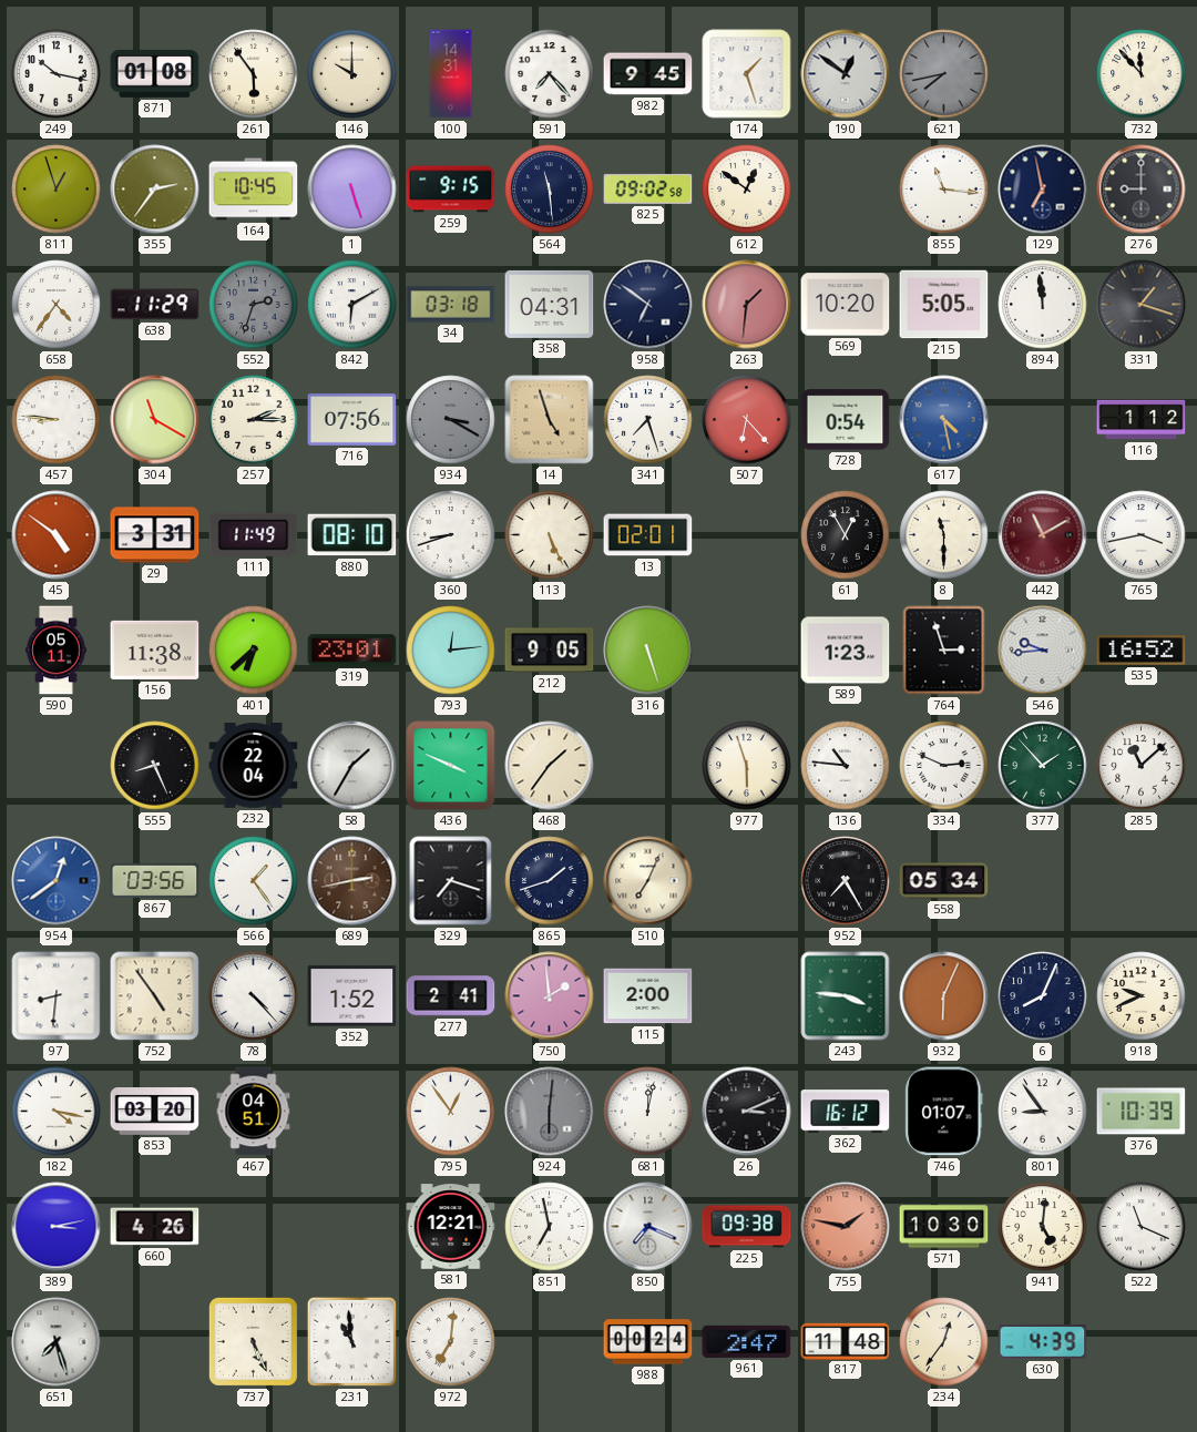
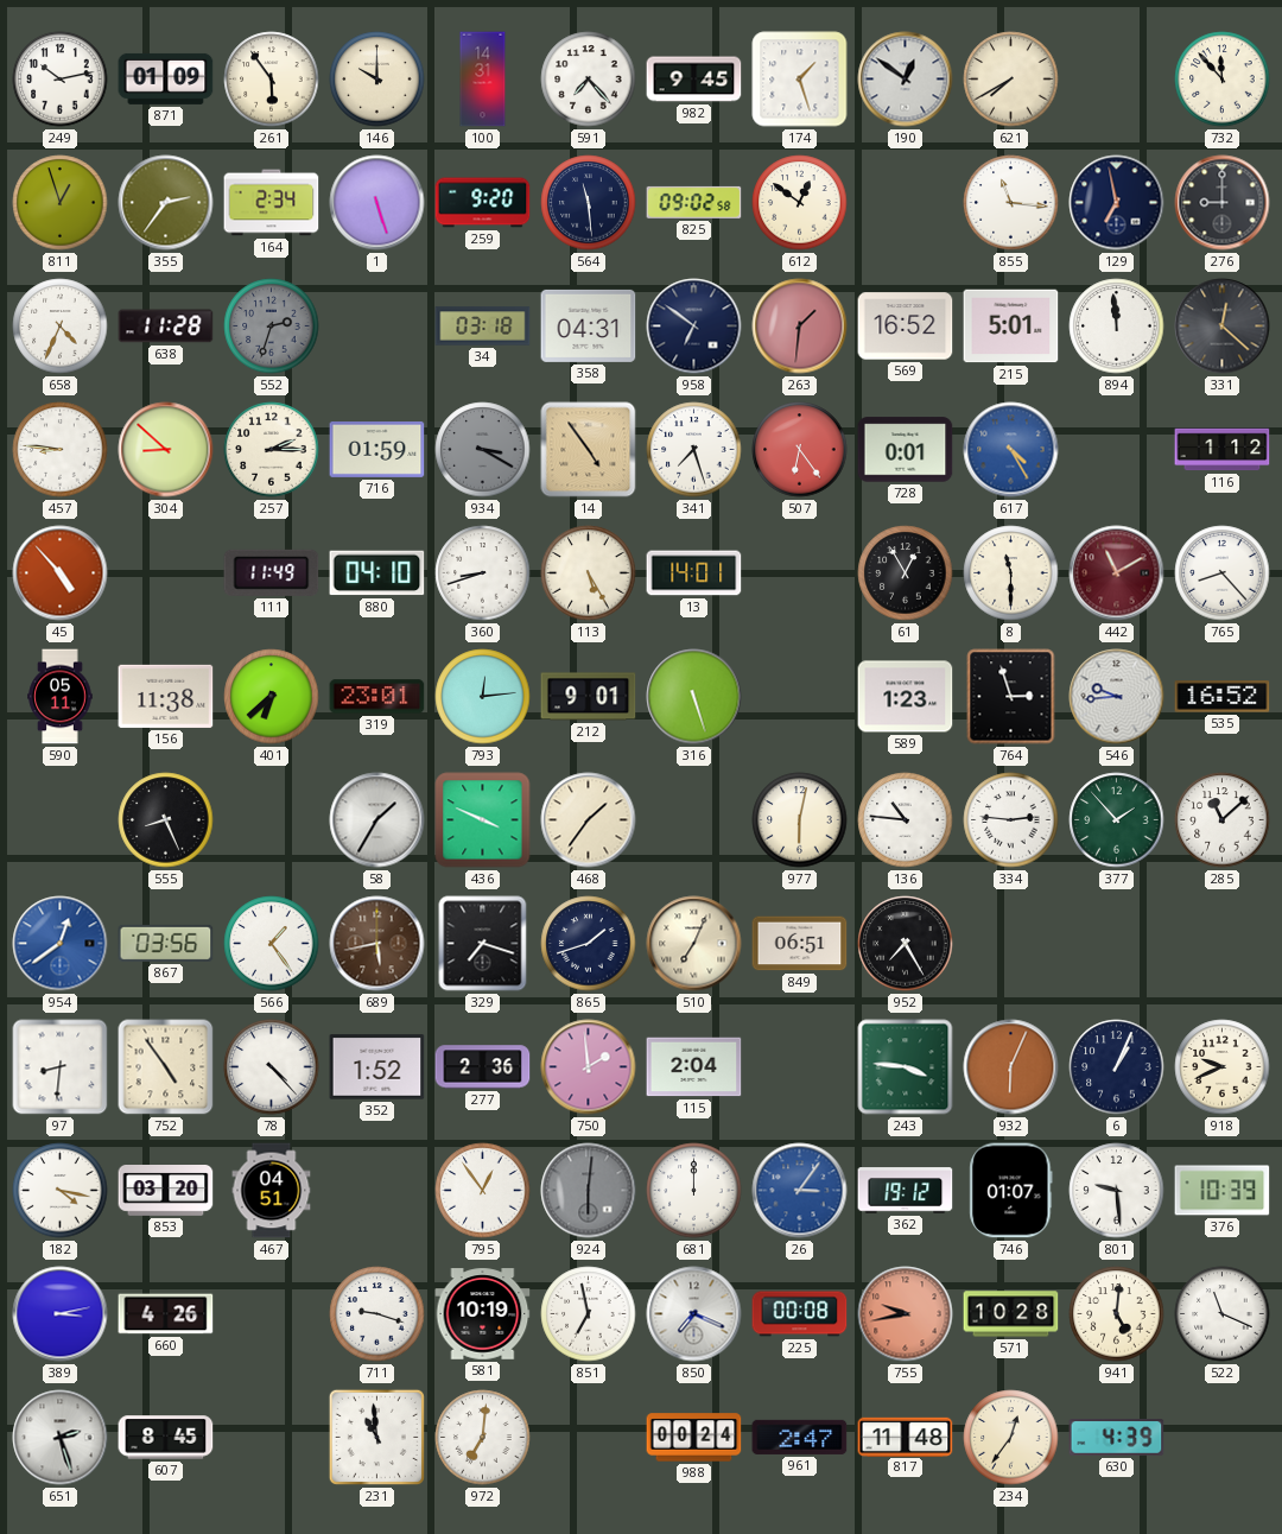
249: 10:17 -> 10:13 (61, 80)
871: 01:08 -> 01:09 (166, 78)
621: 7:43 -> 7:40 (1011, 80)
621 dial: grey -> cream (1011, 80)
164: 10:45 -> 2:34 (272, 203)
259: 9:15 -> 9:20 (483, 203)
658: 4:36 -> 4:34 (61, 327)
638: 11:29 -> 11:28 (166, 327)
842: 6:10 -> none (352, 305)
569: 10:20 -> 16:52 (906, 327)
215: 5:05 -> 5:01 (1011, 327)
331: 1:18 -> 12:22 (1223, 327)
304: 11:20 -> 8:52 (166, 450)
716: 07:56 -> 01:59 (377, 449)
14: 4:57 -> 4:54 (589, 450)
507: 6:23 -> 6:24 (800, 450)
728: 0:54 -> 0:01 (906, 450)
617: 4:28 -> 4:25 (1011, 450)
45: 4:51 -> 4:53 (61, 573)
29: 3:31 -> none (155, 535)
880: 08:10 -> 04:10 (377, 573)
113: 5:26 -> 5:25 (589, 573)
13: 02:01 -> 14:01 (694, 573)
765: 3:43 -> 8:23 (1223, 573)
212: 9:05 -> 9:01 (589, 697)
232: 22:04 -> none (254, 766)
977: 5:57 -> 6:02 (800, 820)
334: 2:49 -> 2:46 (1011, 820)
689: 2:43 -> 5:43 (377, 944)
849: none -> 06:51 (800, 944)
558: 05:34 -> none (944, 881)
277: 2:41 -> 2:36 (483, 1067)
115: 2:00 -> 2:04 (694, 1067)
6: 8:04 -> 1:04 (1117, 1067)
681: 12:02 -> 12:00 (694, 1191)
26: 3:11 -> 3:06 (800, 1191)
26 dial: black -> blue (800, 1191)
362: 16:12 -> 19:12 (906, 1191)
801: 8:54 -> 9:29 (1117, 1191)
711: none -> 9:18 (377, 1314)
581: 12:21 -> 10:19 (483, 1314)
225: 09:38 -> 00:08 (800, 1314)
755: 1:47 -> 9:43 (906, 1314)
571: 10:30 -> 10:28 (1011, 1314)
651: 7:27 -> 2:27 (61, 1438)
607: none -> 8:45 (166, 1438)
737: 5:26 -> none (253, 1341)
